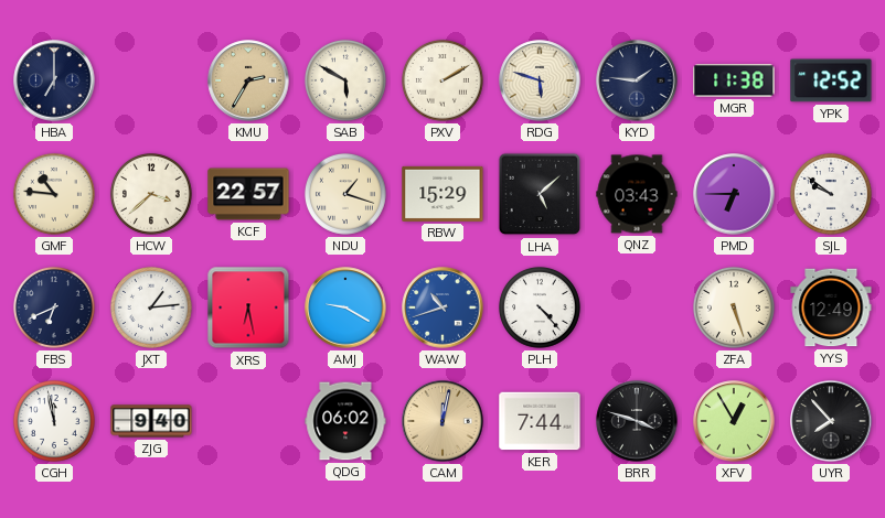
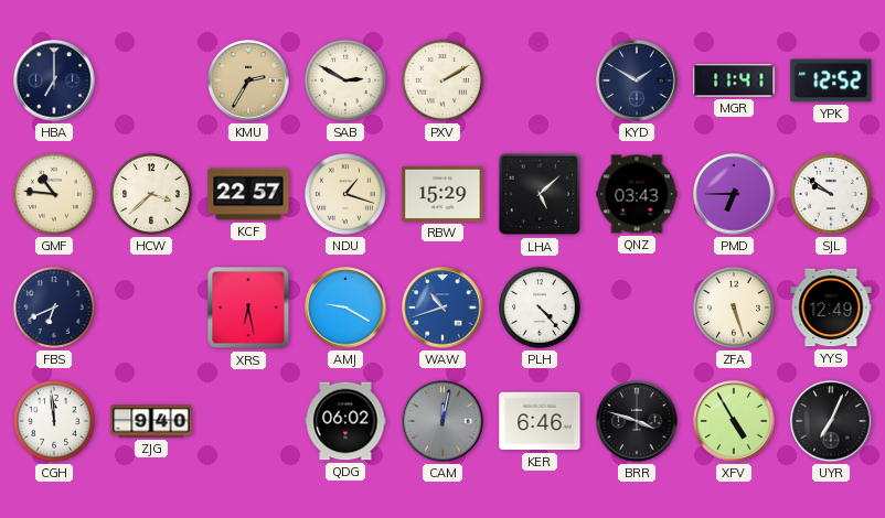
SAB: 5:50 -> 2:50 (345, 80)
RDG: 5:48 -> none (540, 80)
KYD: 1:46 -> 1:50 (637, 80)
MGR: 11:38 -> 11:41 (734, 80)
JXT: 1:14 -> none (151, 307)
CGH: 11:58 -> 11:59 (54, 421)
CAM dial: champagne -> grey (442, 421)
KER: 7:44 -> 6:46 (540, 421)
XFV: 12:55 -> 4:55 (734, 421)
UYR: 7:53 -> 7:04 (831, 421)
